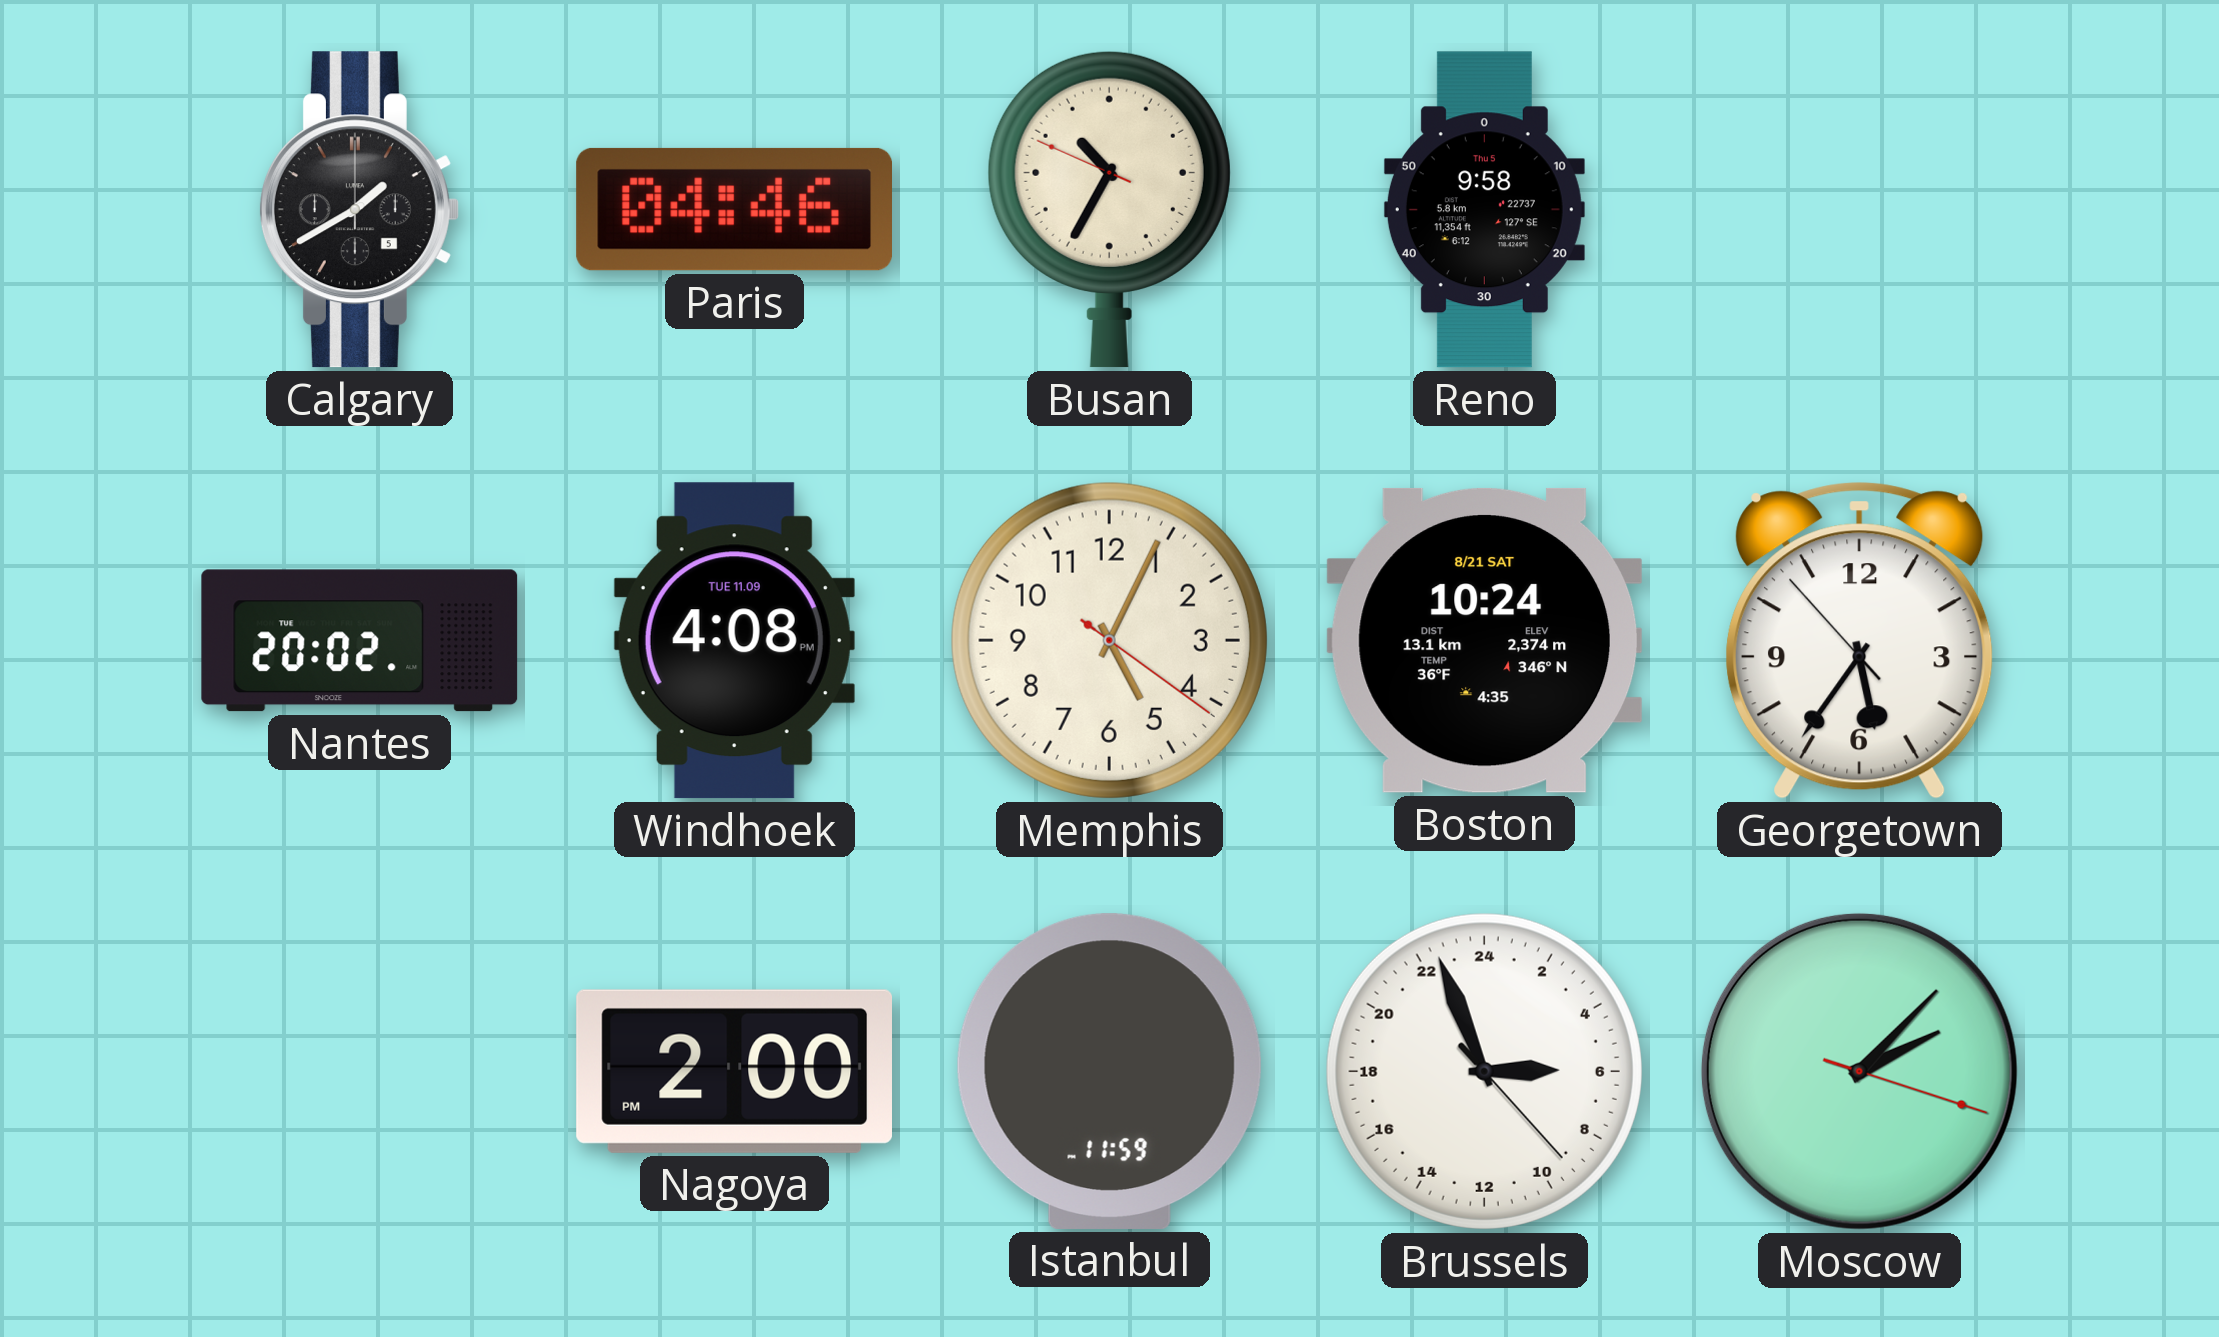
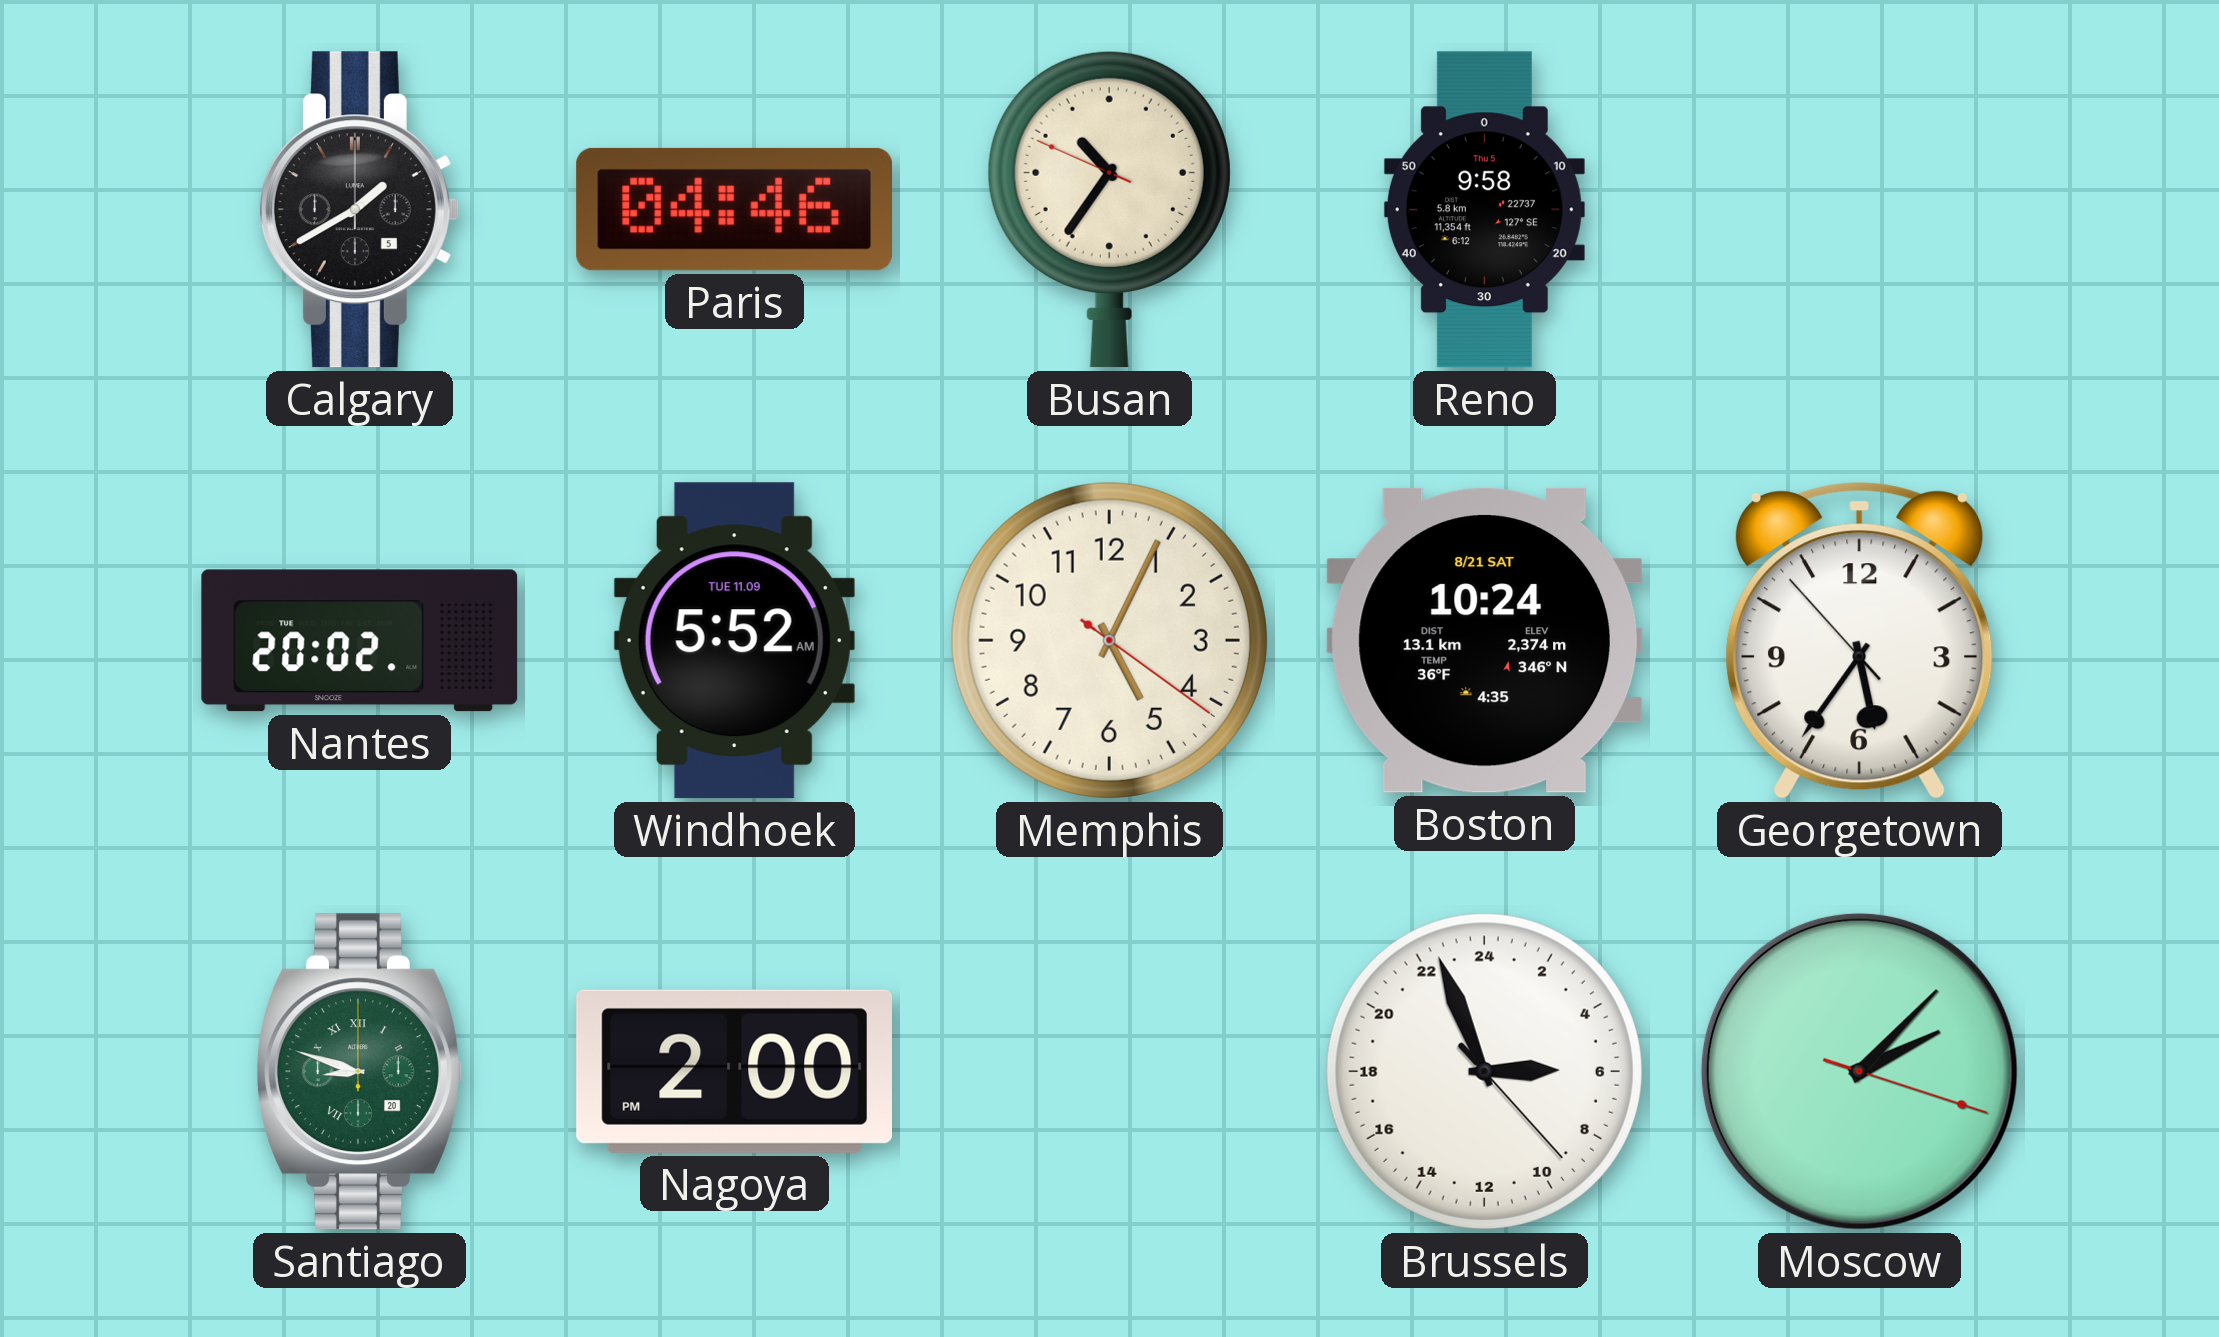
Busan: 10:34 -> 10:35 (1109, 209)
Windhoek: 4:08 -> 5:52 (734, 641)
Santiago: none -> 8:48 (359, 1072)
Istanbul: 11:59 -> none (1109, 1071)
